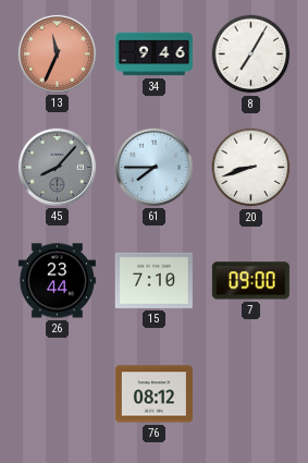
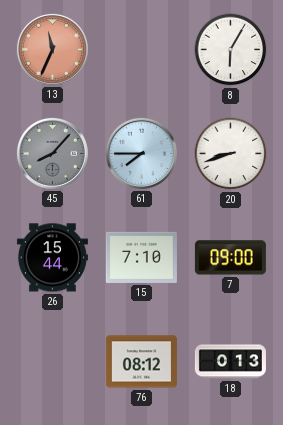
34: 9:46 -> none (153, 54)
8: 7:05 -> 6:05 (231, 50)
26: 23:44 -> 15:44 (52, 258)
18: none -> 0:13 (230, 362)
